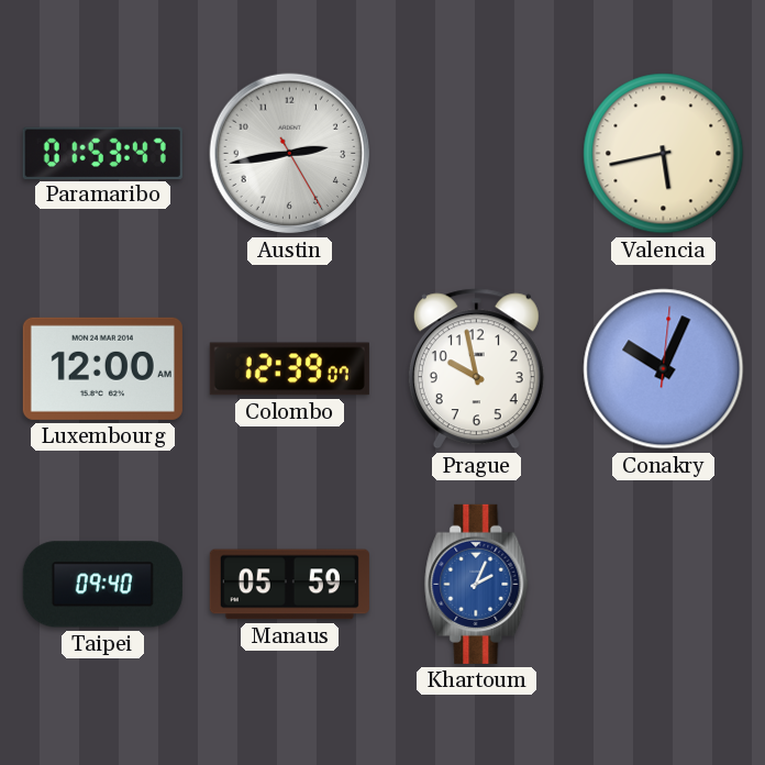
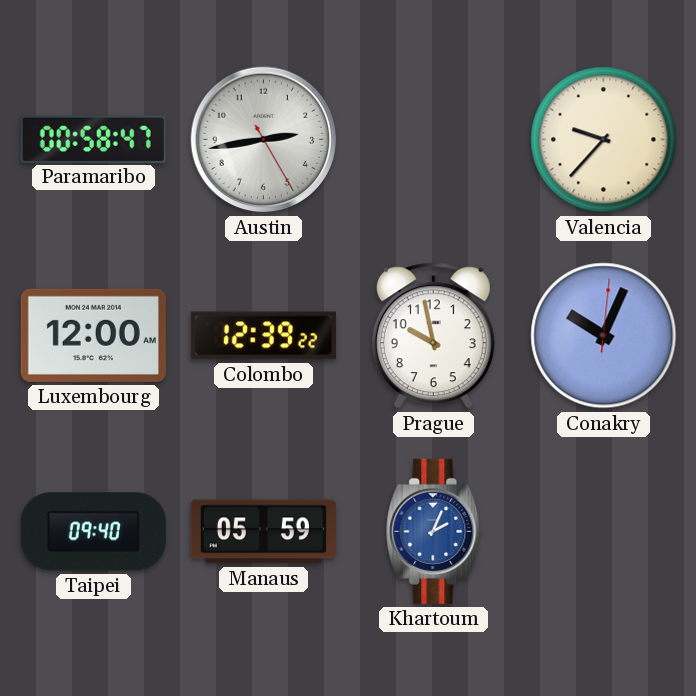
Paramaribo: 01:53 -> 00:58 (93, 139)
Valencia: 5:43 -> 9:37 (604, 140)
Colombo: 12:39:07 -> 12:39:22 (263, 336)
